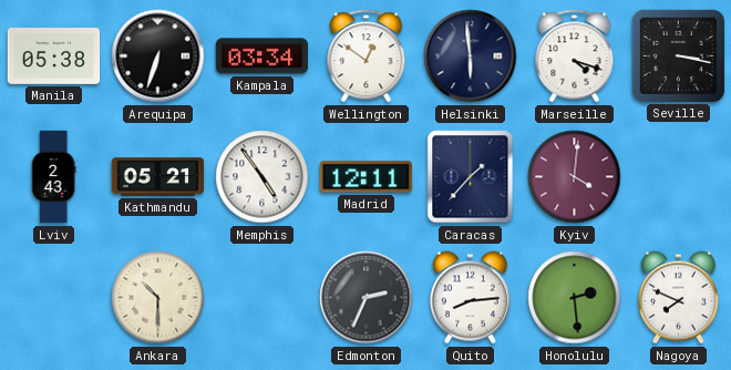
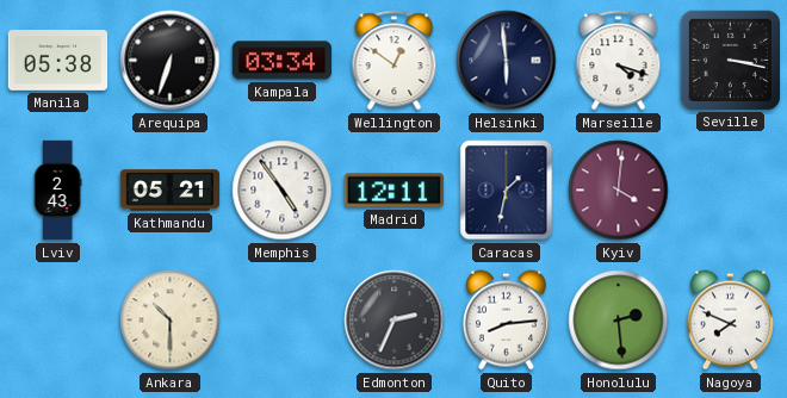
Caracas: 1:37 -> 1:32 (507, 191)
